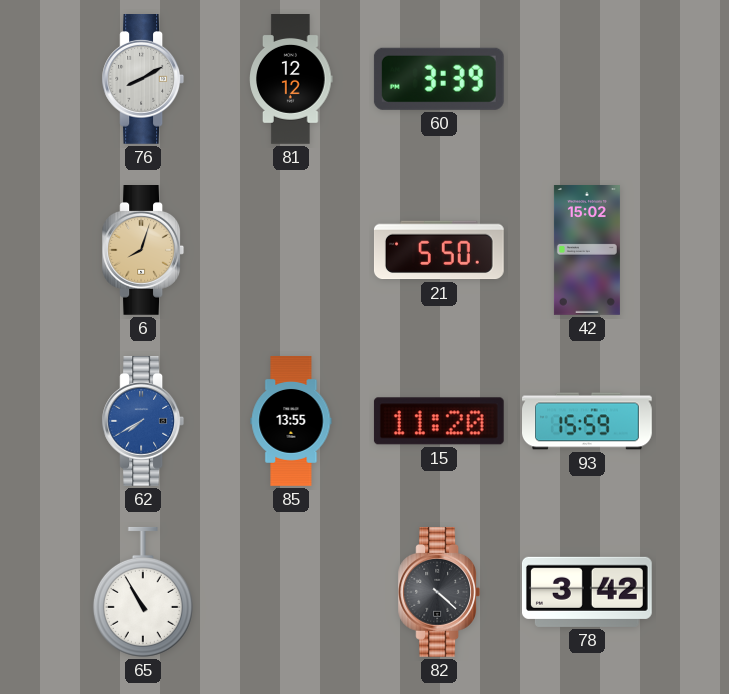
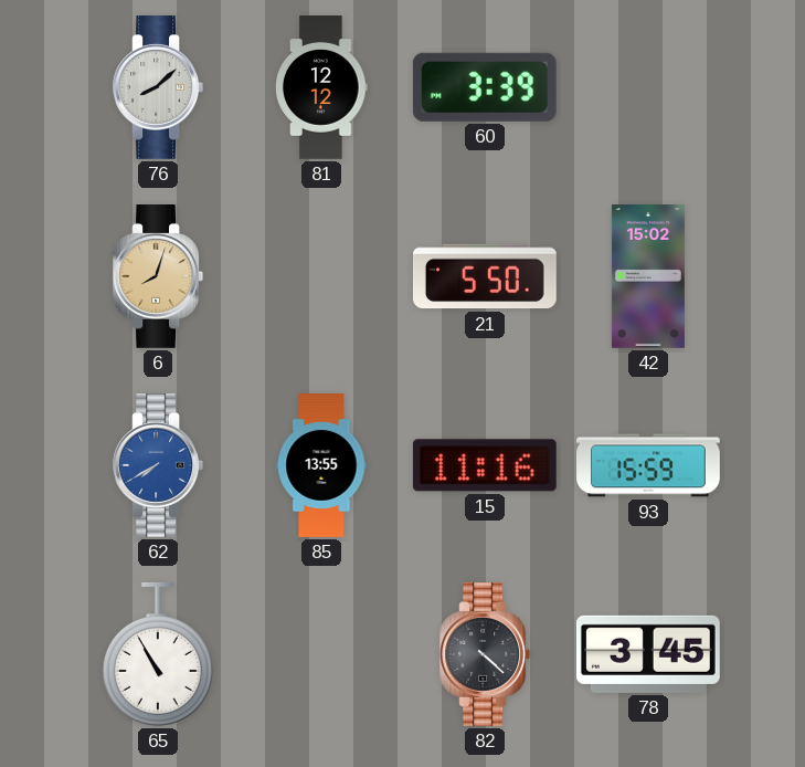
76: 8:10 -> 8:08 (158, 88)
15: 11:20 -> 11:16 (485, 465)
78: 3:42 -> 3:45 (648, 654)
